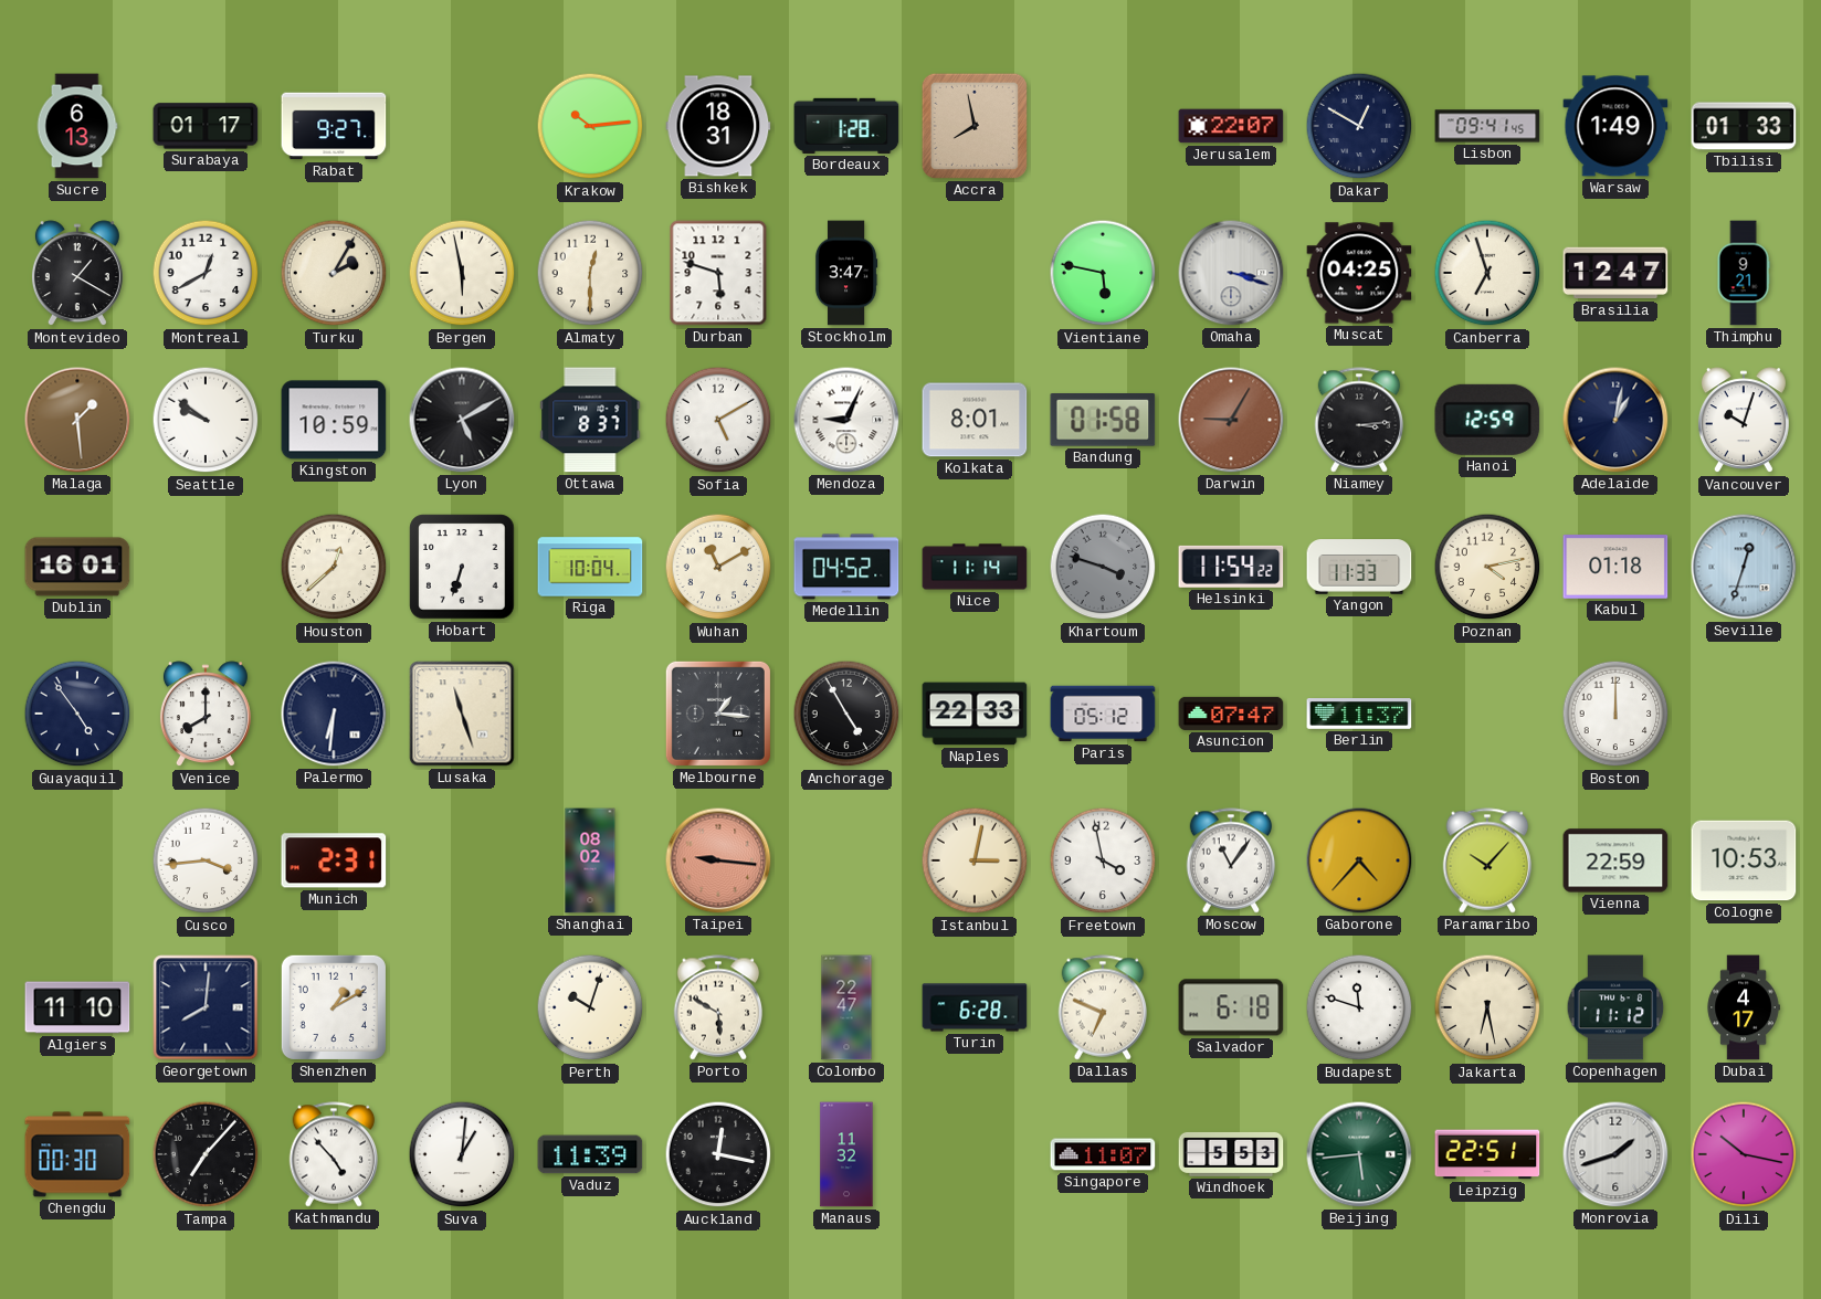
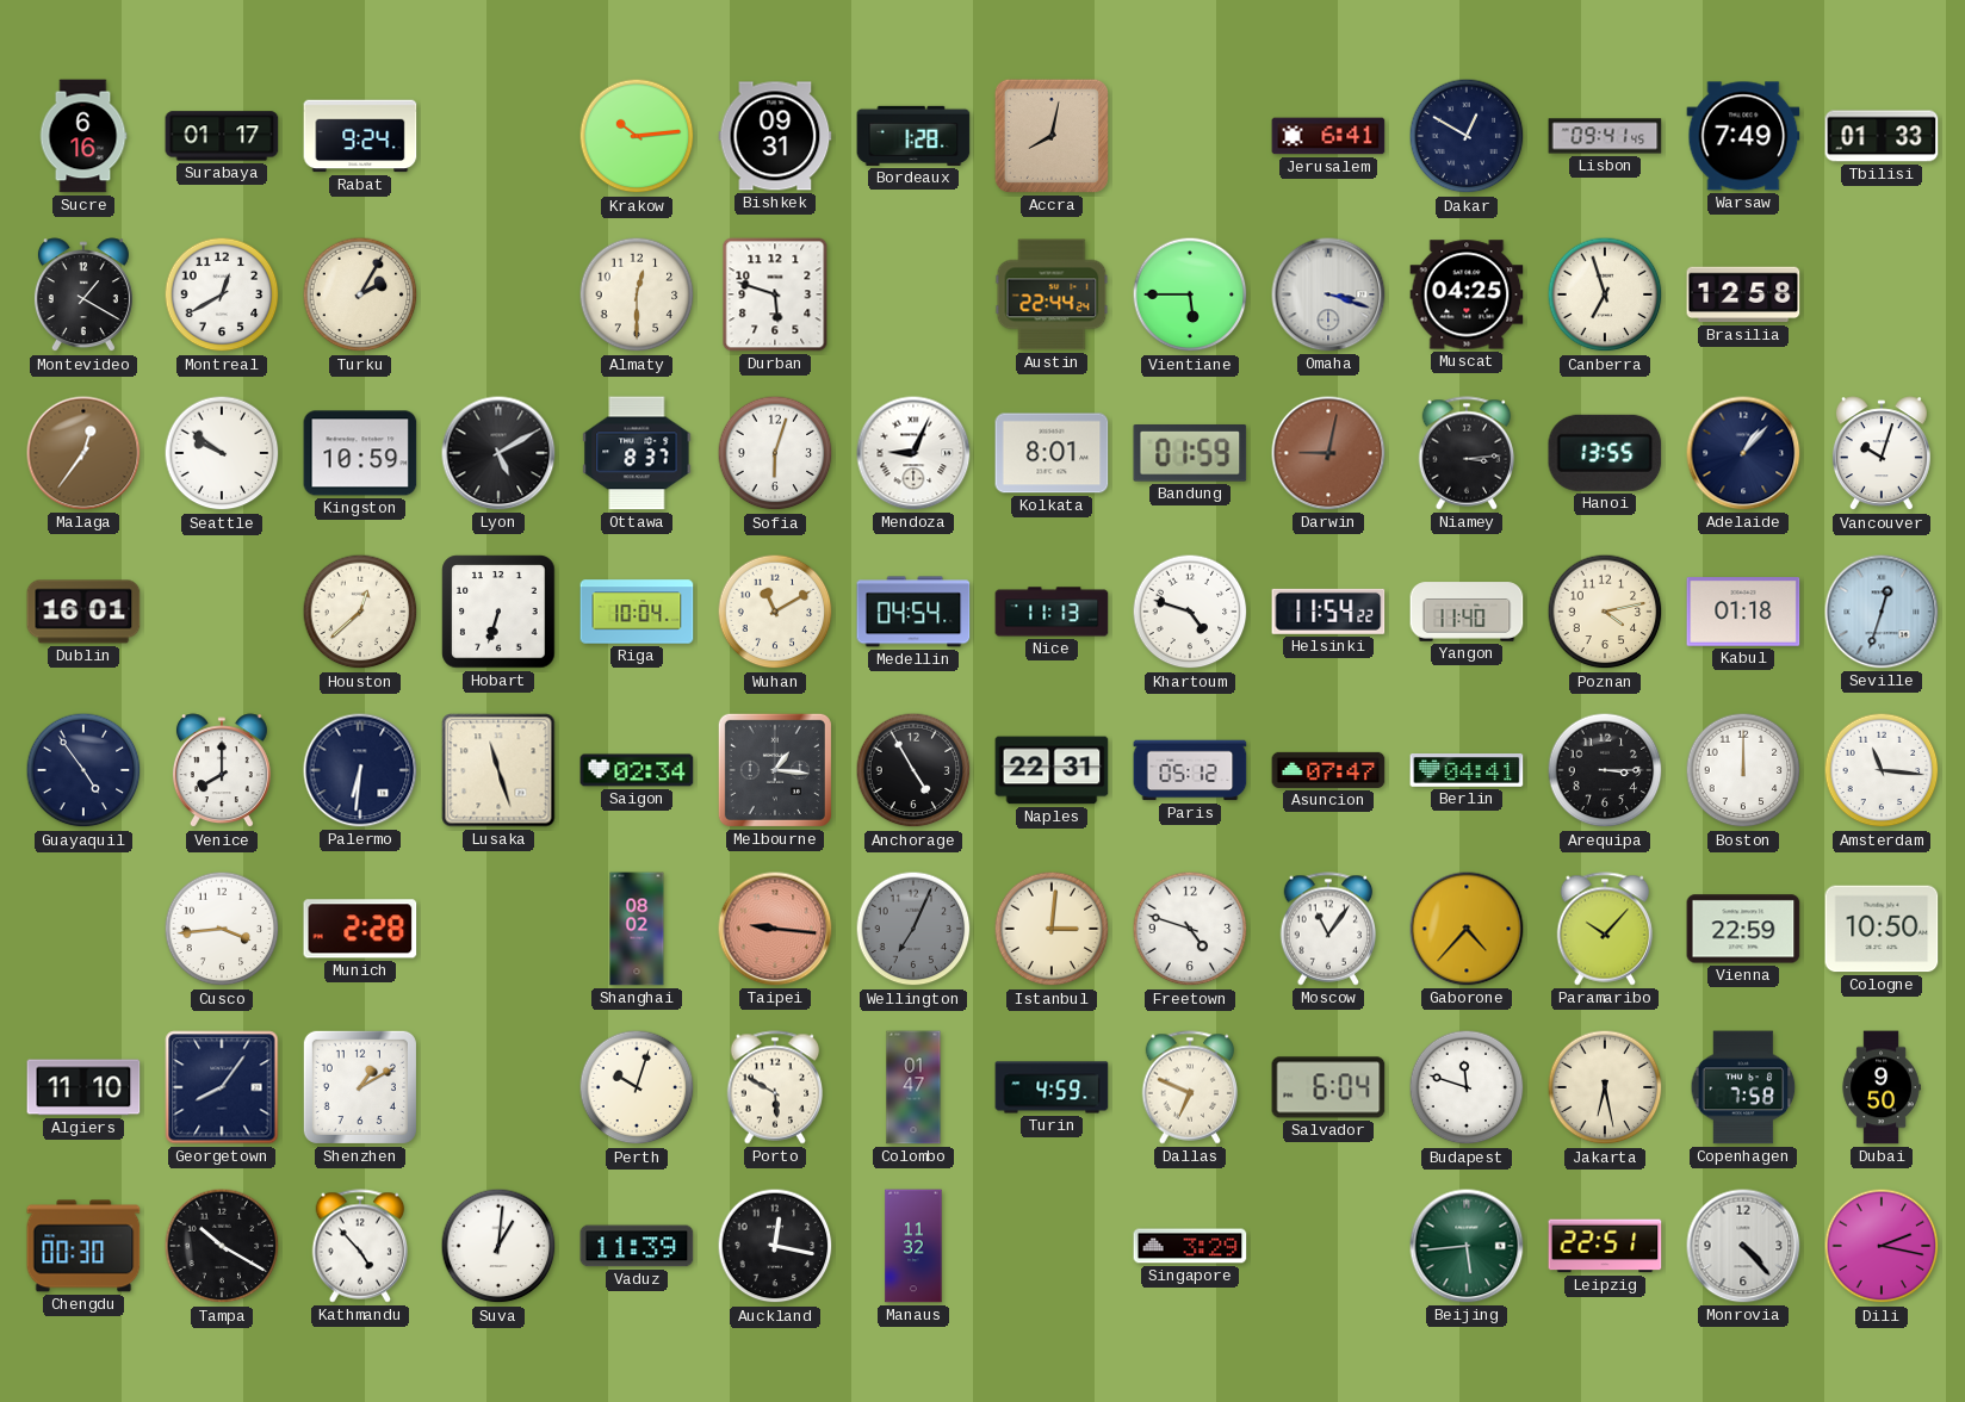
Sucre: 6:13 -> 6:16 (83, 136)
Rabat: 9:27 -> 9:24 (360, 136)
Bishkek: 18:31 -> 09:31 (775, 136)
Accra: 7:58 -> 8:02 (1052, 136)
Jerusalem: 22:07 -> 6:41 (1328, 136)
Warsaw: 1:49 -> 7:49 (1743, 136)
Bergen: 5:58 -> none (462, 273)
Stockholm: 3:47 -> none (846, 273)
Austin: none -> 22:44 (1052, 294)
Vientiane: 5:47 -> 5:45 (1190, 294)
Brasilia: 12:47 -> 12:58 (1743, 294)
Thimphu: 9:21 -> none (1744, 273)
Malaga: 1:29 -> 12:36 (83, 453)
Sofia: 5:10 -> 6:03 (775, 453)
Bandung: 01:58 -> 01:59 (1190, 454)
Darwin: 9:05 -> 9:02 (1328, 453)
Hanoi: 12:59 -> 13:55 (1605, 453)
Adelaide: 1:02 -> 1:07 (1743, 453)
Medellin: 04:52 -> 04:54 (913, 612)
Nice: 11:14 -> 11:13 (1052, 612)
Khartoum: 3:48 -> 4:48 (1190, 612)
Khartoum dial: grey -> white (1190, 612)
Yangon: 11:33 -> 11:40 (1467, 612)
Saigon: none -> 02:34 (637, 770)
Naples: 22:33 -> 22:31 (1052, 770)
Berlin: 11:37 -> 04:41 (1467, 771)
Arequipa: none -> 3:15 (1605, 770)
Amsterdam: none -> 11:16 (1882, 770)
Munich: 2:31 -> 2:28 (360, 929)
Wellington: none -> 7:04 (913, 929)
Istanbul: 3:02 -> 3:01 (1052, 929)
Freetown: 3:58 -> 4:48 (1190, 929)
Cologne: 10:53 -> 10:50 (1882, 929)
Georgetown: 8:01 -> 8:06 (222, 1087)
Colombo: 22:47 -> 01:47 (913, 1087)
Turin: 6:28 -> 4:59 (1052, 1087)
Salvador: 6:18 -> 6:04 (1328, 1087)
Copenhagen: 11:12 -> 7:58 (1743, 1087)
Dubai: 4:17 -> 9:50 (1882, 1087)
Tampa: 7:07 -> 10:20 (222, 1246)
Singapore: 11:07 -> 3:29 (1190, 1246)
Windhoek: 5:53 -> none (1231, 1154)
Monrovia: 1:42 -> 4:23 (1743, 1246)
Dili: 10:17 -> 2:17 (1882, 1246)
